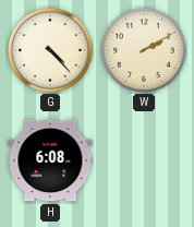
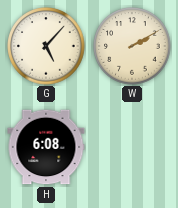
G: 4:23 -> 5:07 (46, 46)
